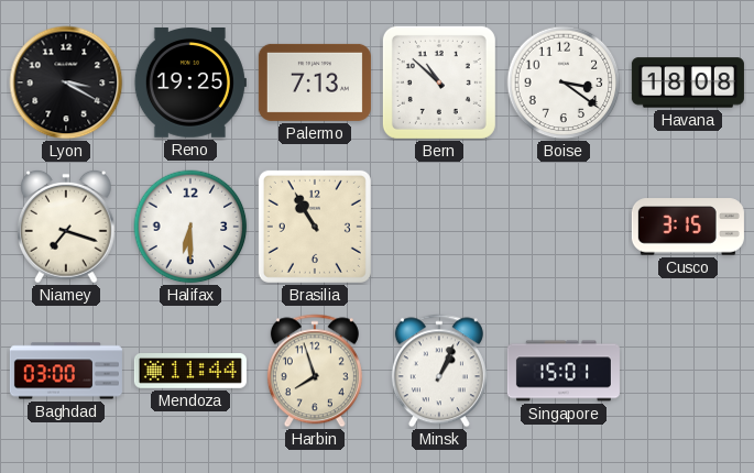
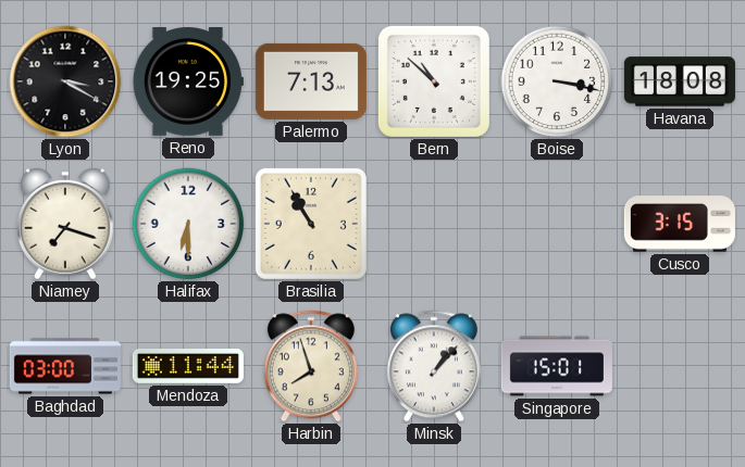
Boise: 3:21 -> 3:17 (557, 81)
Minsk: 1:04 -> 1:07 (434, 366)
